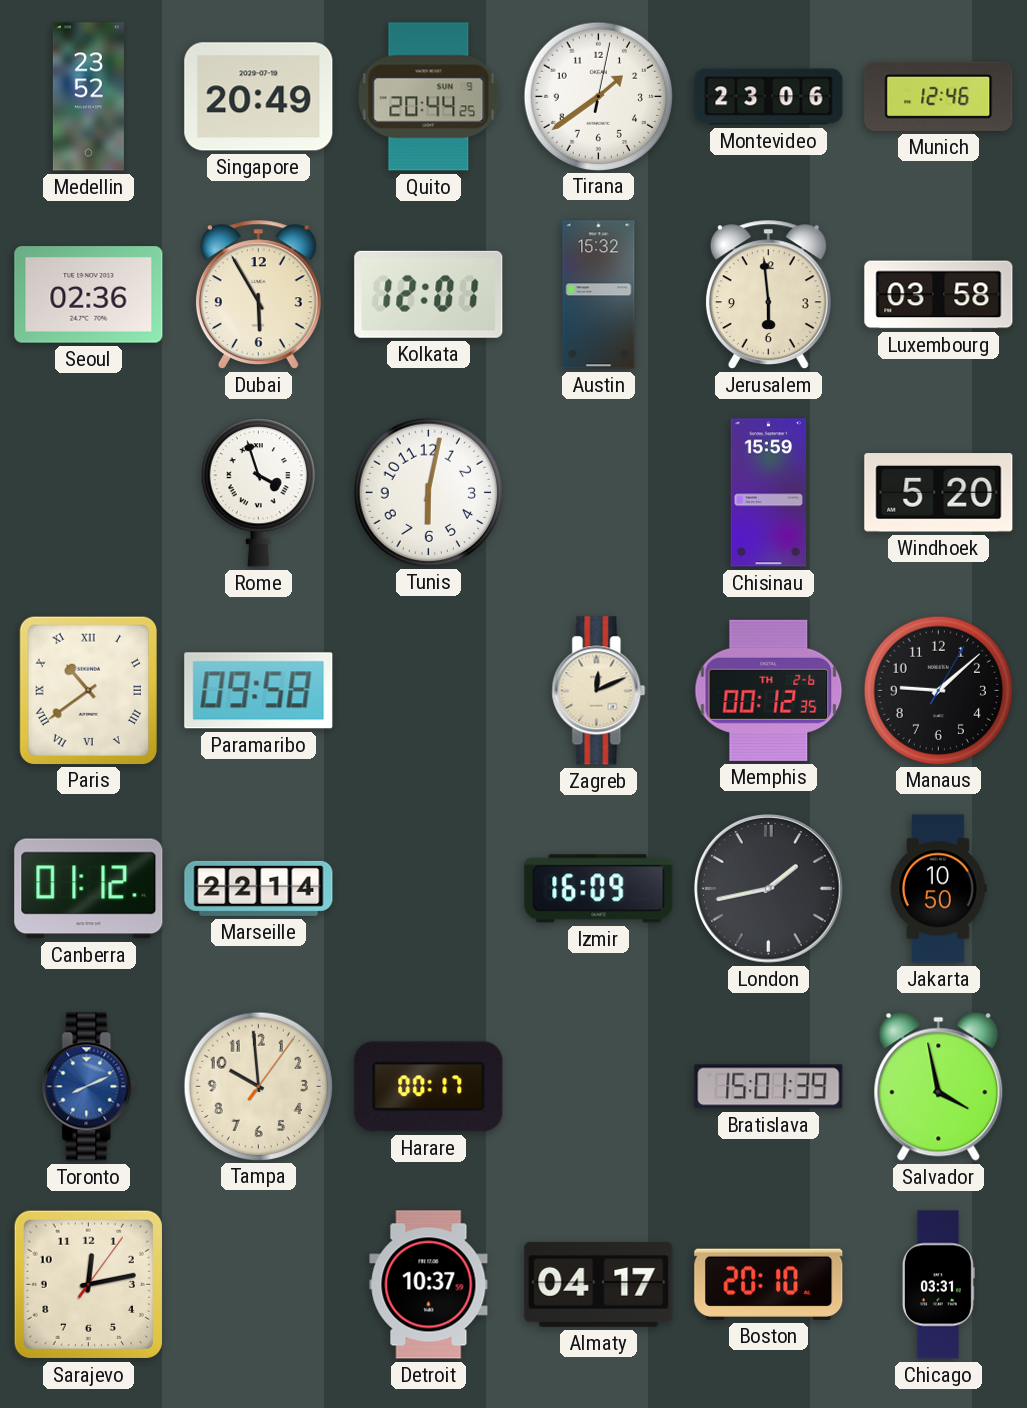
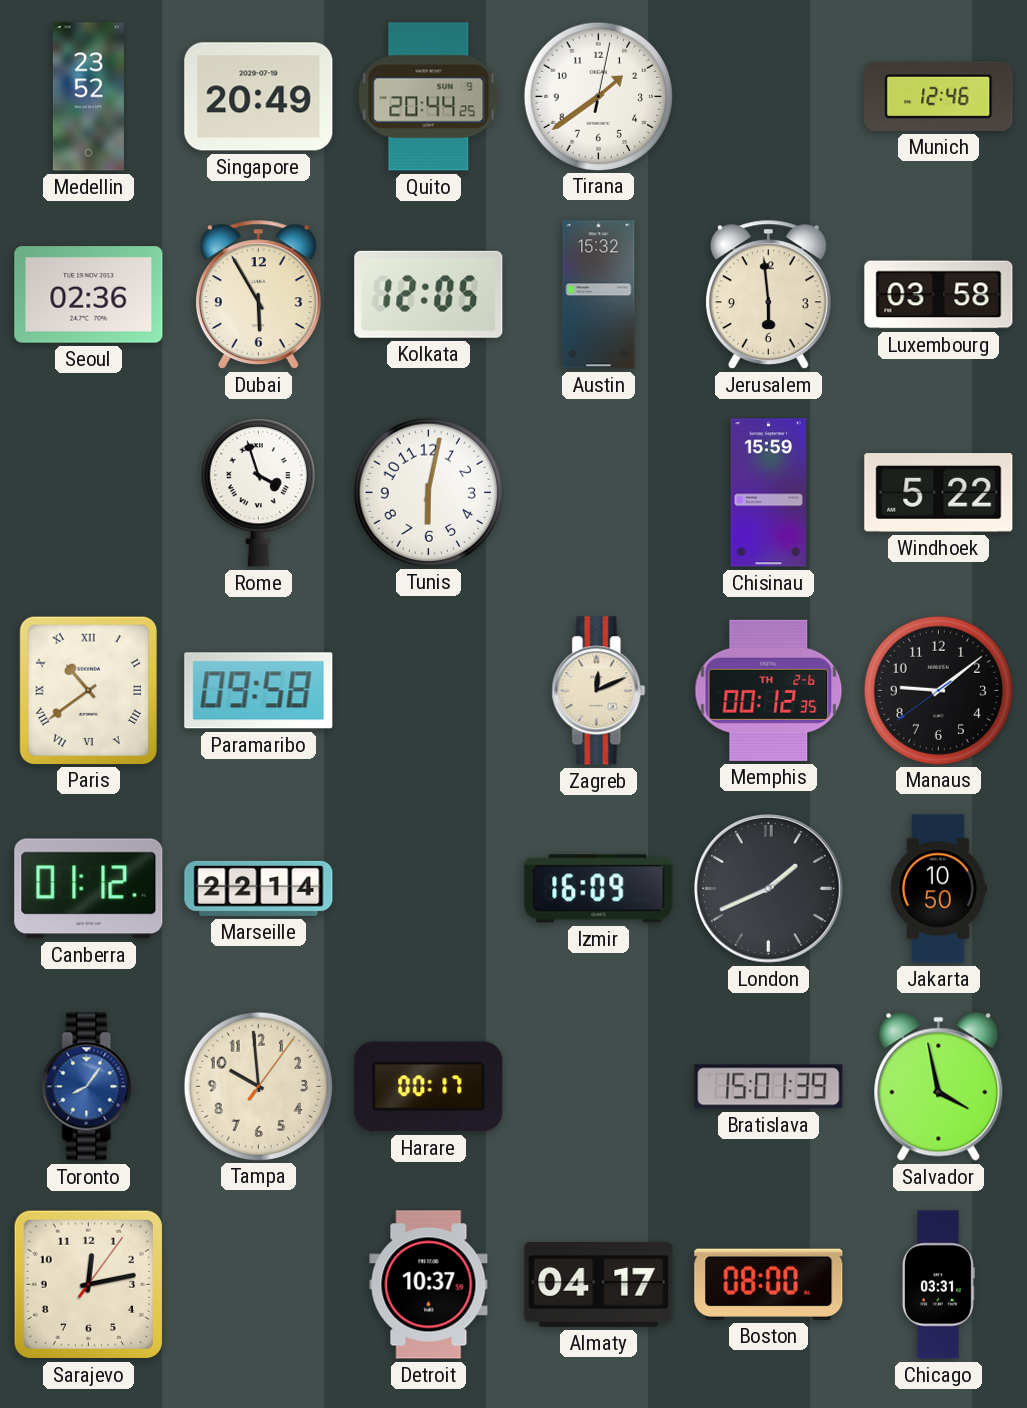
Montevideo: 23:06 -> none (769, 97)
Kolkata: 12:01 -> 12:05 (429, 294)
Windhoek: 5:20 -> 5:22 (939, 493)
Manaus: 9:08:05 -> 9:08:39 (938, 690)
London: 1:43 -> 1:41 (769, 889)
Toronto: 8:11 -> 8:06 (89, 1087)
Boston: 20:10 -> 08:00 (769, 1284)
